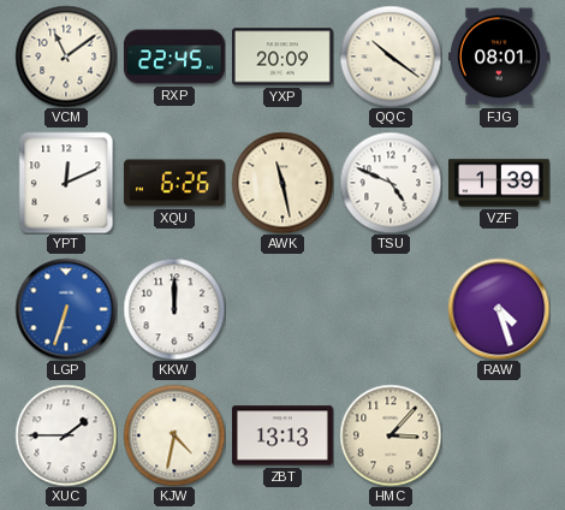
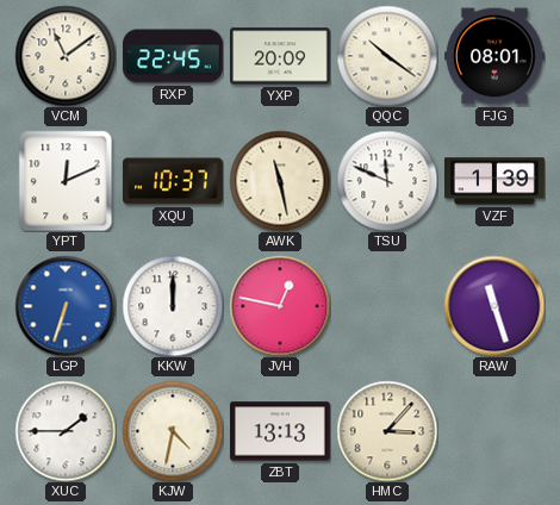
XQU: 6:26 -> 10:37 (173, 181)
TSU: 4:49 -> 11:49 (387, 181)
JVH: none -> 12:47 (280, 306)
RAW: 4:27 -> 11:27 (494, 306)
